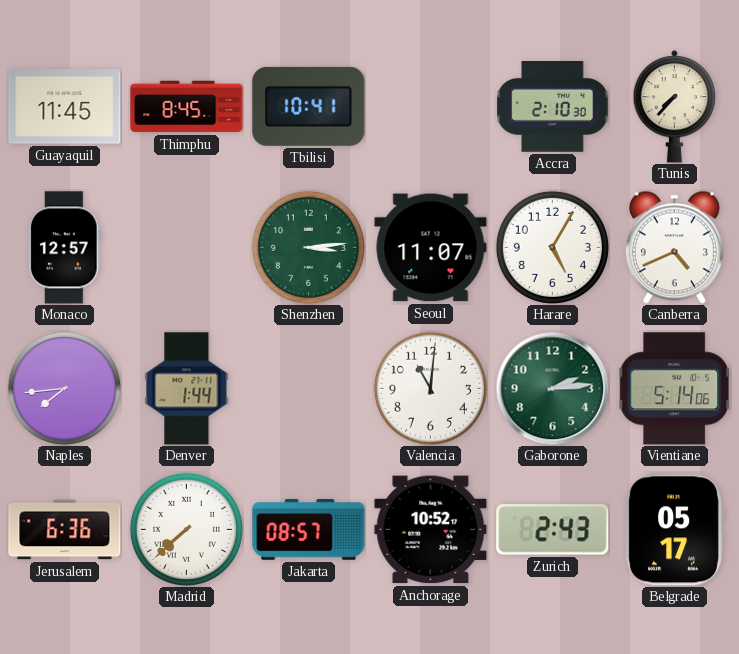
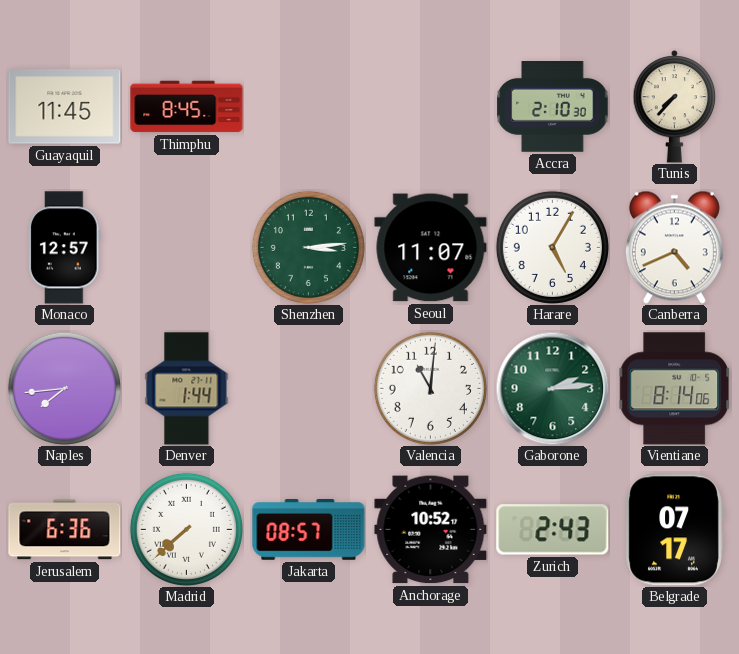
Tbilisi: 10:41 -> none (309, 106)
Vientiane: 5:14 -> 8:14 (675, 389)
Belgrade: 05:17 -> 07:17 (674, 530)
